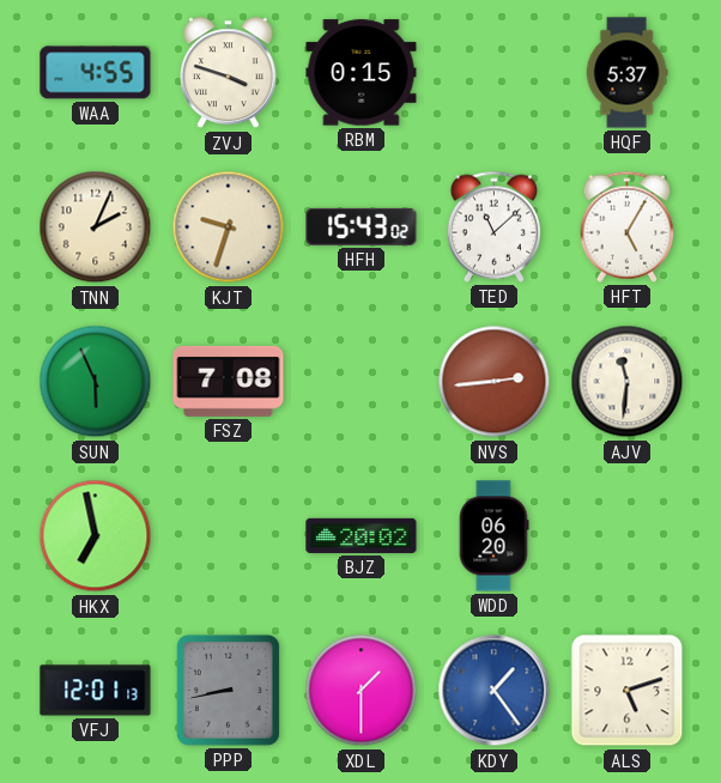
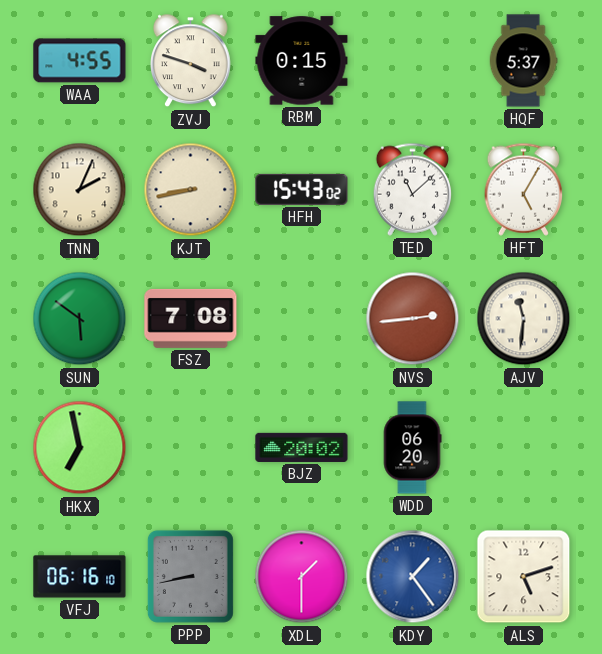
KJT: 9:33 -> 8:43 (191, 190)
SUN: 5:56 -> 5:51 (80, 319)
VFJ: 12:01 -> 06:16 (80, 577)
